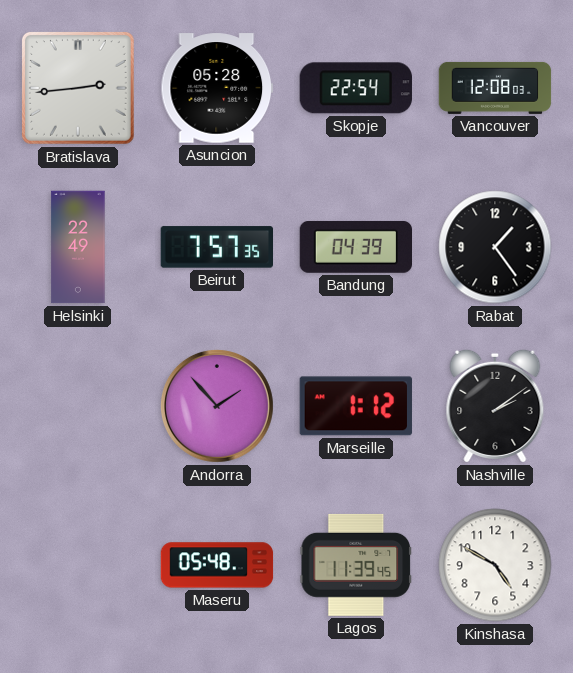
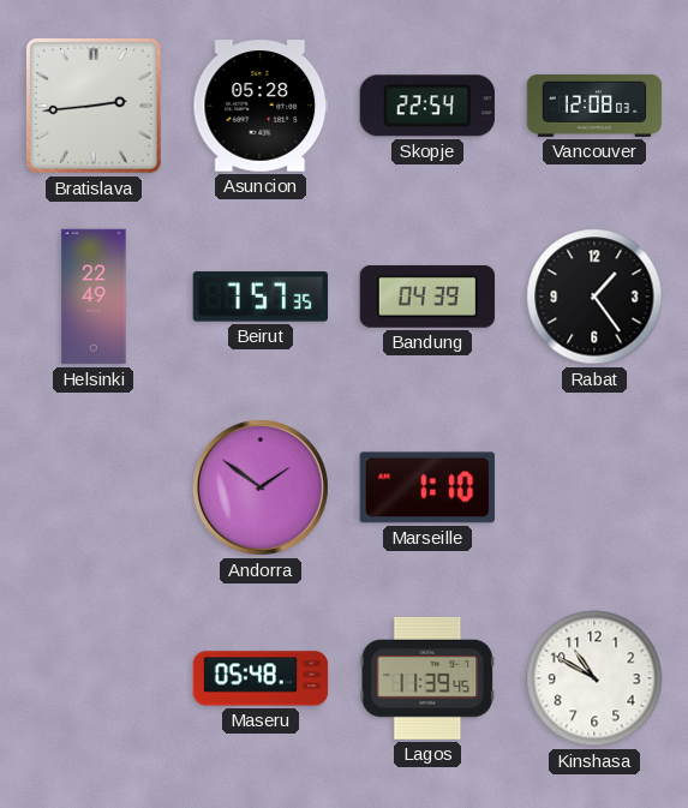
Andorra: 1:53 -> 1:51 (261, 487)
Marseille: 1:12 -> 1:10 (427, 487)
Nashville: 2:09 -> none (495, 406)
Kinshasa: 4:50 -> 10:50 (594, 678)
